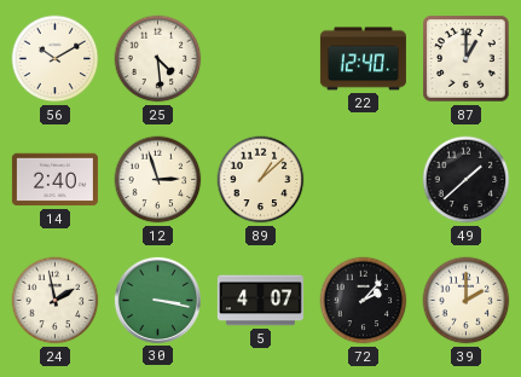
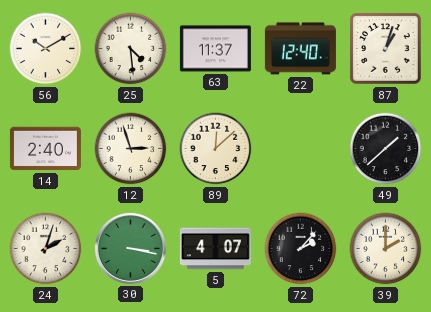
63: none -> 11:37 (215, 49)
87: 1:00 -> 1:03 (386, 49)
89: 1:08 -> 12:08 (216, 149)
24: 1:58 -> 2:03 (46, 249)
